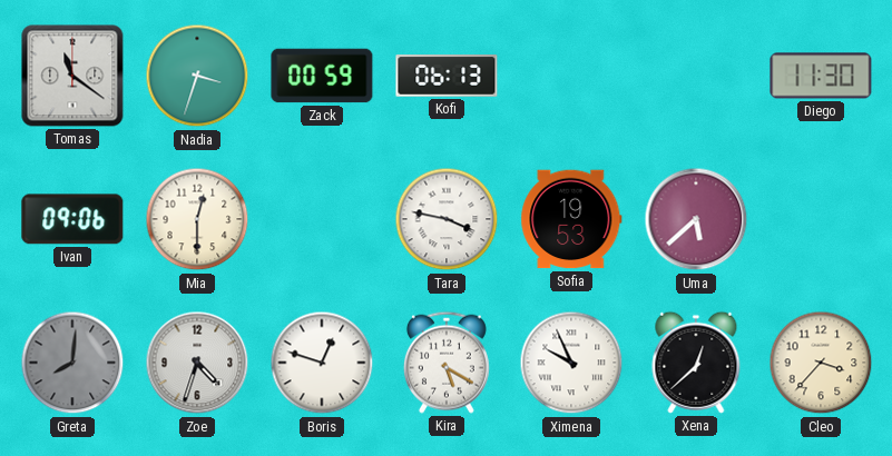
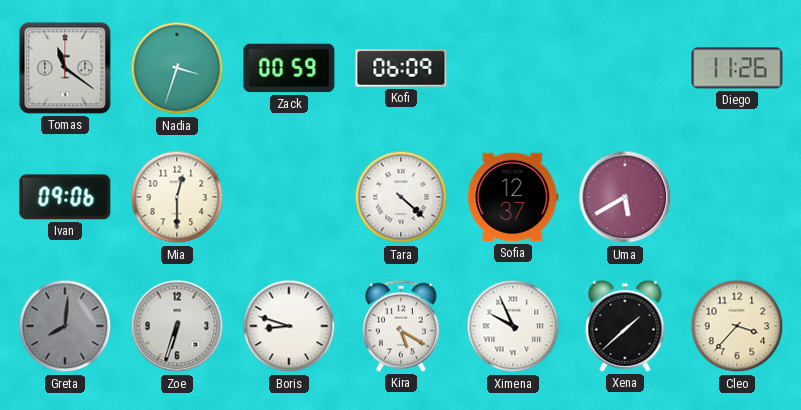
Kofi: 06:13 -> 06:09 (401, 68)
Diego: 11:30 -> 11:26 (737, 68)
Tara: 3:47 -> 4:22 (401, 197)
Sofia: 19:53 -> 12:37 (513, 197)
Uma: 5:38 -> 5:40 (625, 197)
Zoe: 4:33 -> 6:33 (177, 326)
Boris: 12:48 -> 8:48 (289, 326)
Xena: 12:38 -> 1:38 (625, 326)
